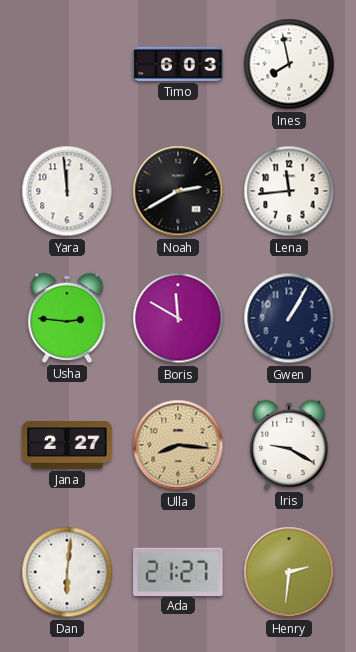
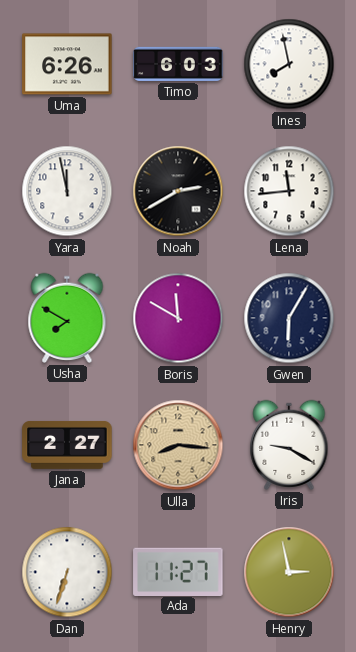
Uma: none -> 6:26 (67, 64)
Yara: 11:59 -> 11:58 (67, 191)
Usha: 2:46 -> 7:50 (67, 318)
Gwen: 1:05 -> 6:05 (289, 318)
Dan: 6:01 -> 6:33 (67, 572)
Ada: 21:27 -> 11:27 (178, 571)
Henry: 2:31 -> 2:58 (289, 572)
